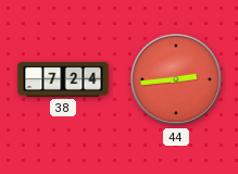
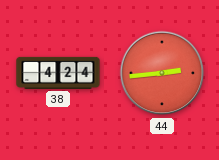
38: 7:24 -> 4:24 (58, 73)
